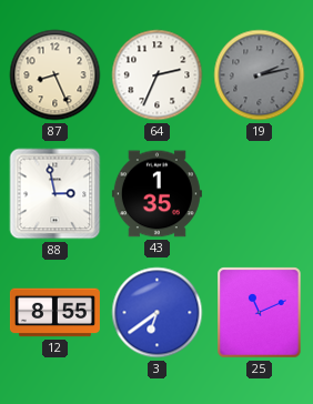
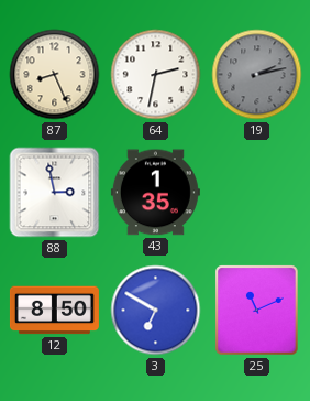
64: 2:34 -> 2:32 (156, 75)
12: 8:55 -> 8:50 (54, 311)
3: 6:39 -> 6:50 (156, 311)
